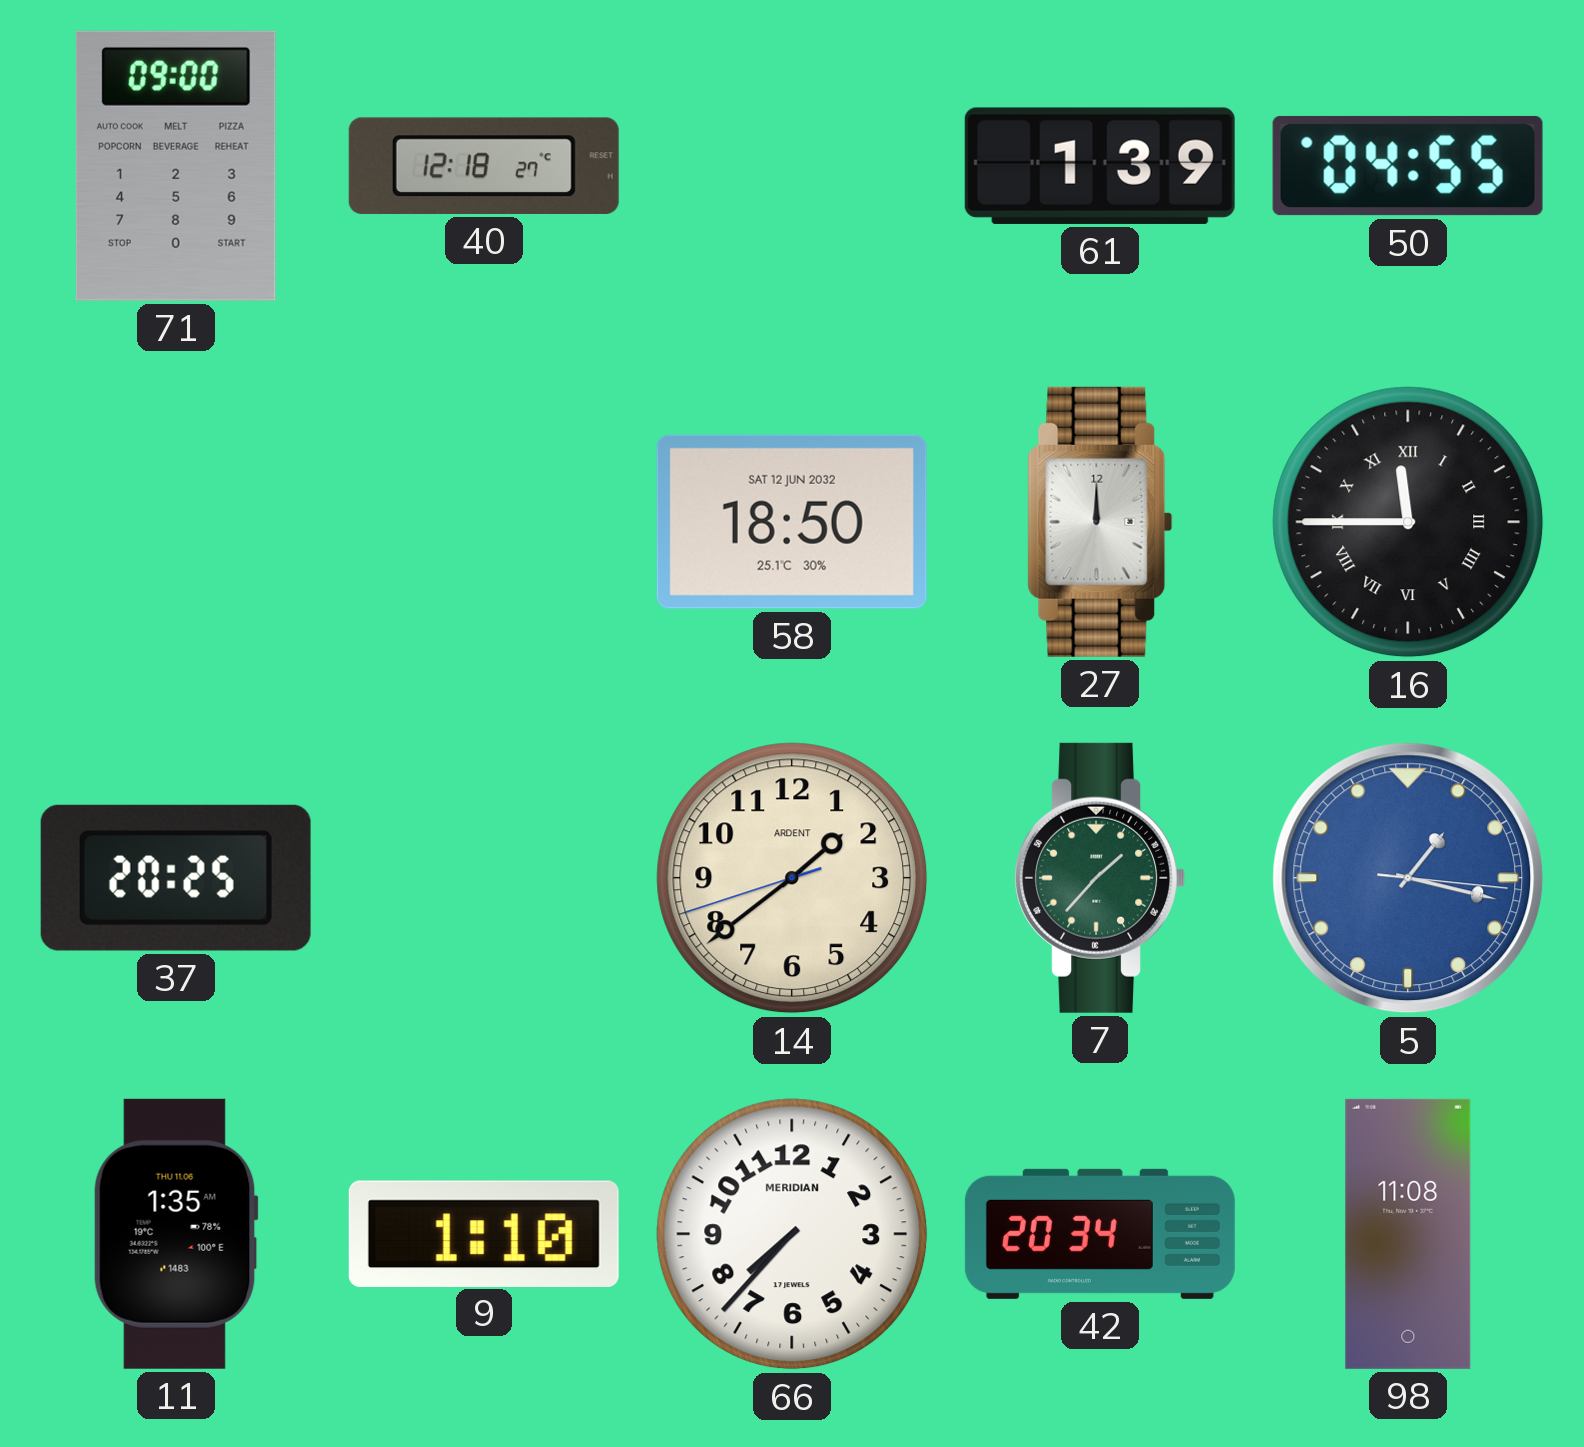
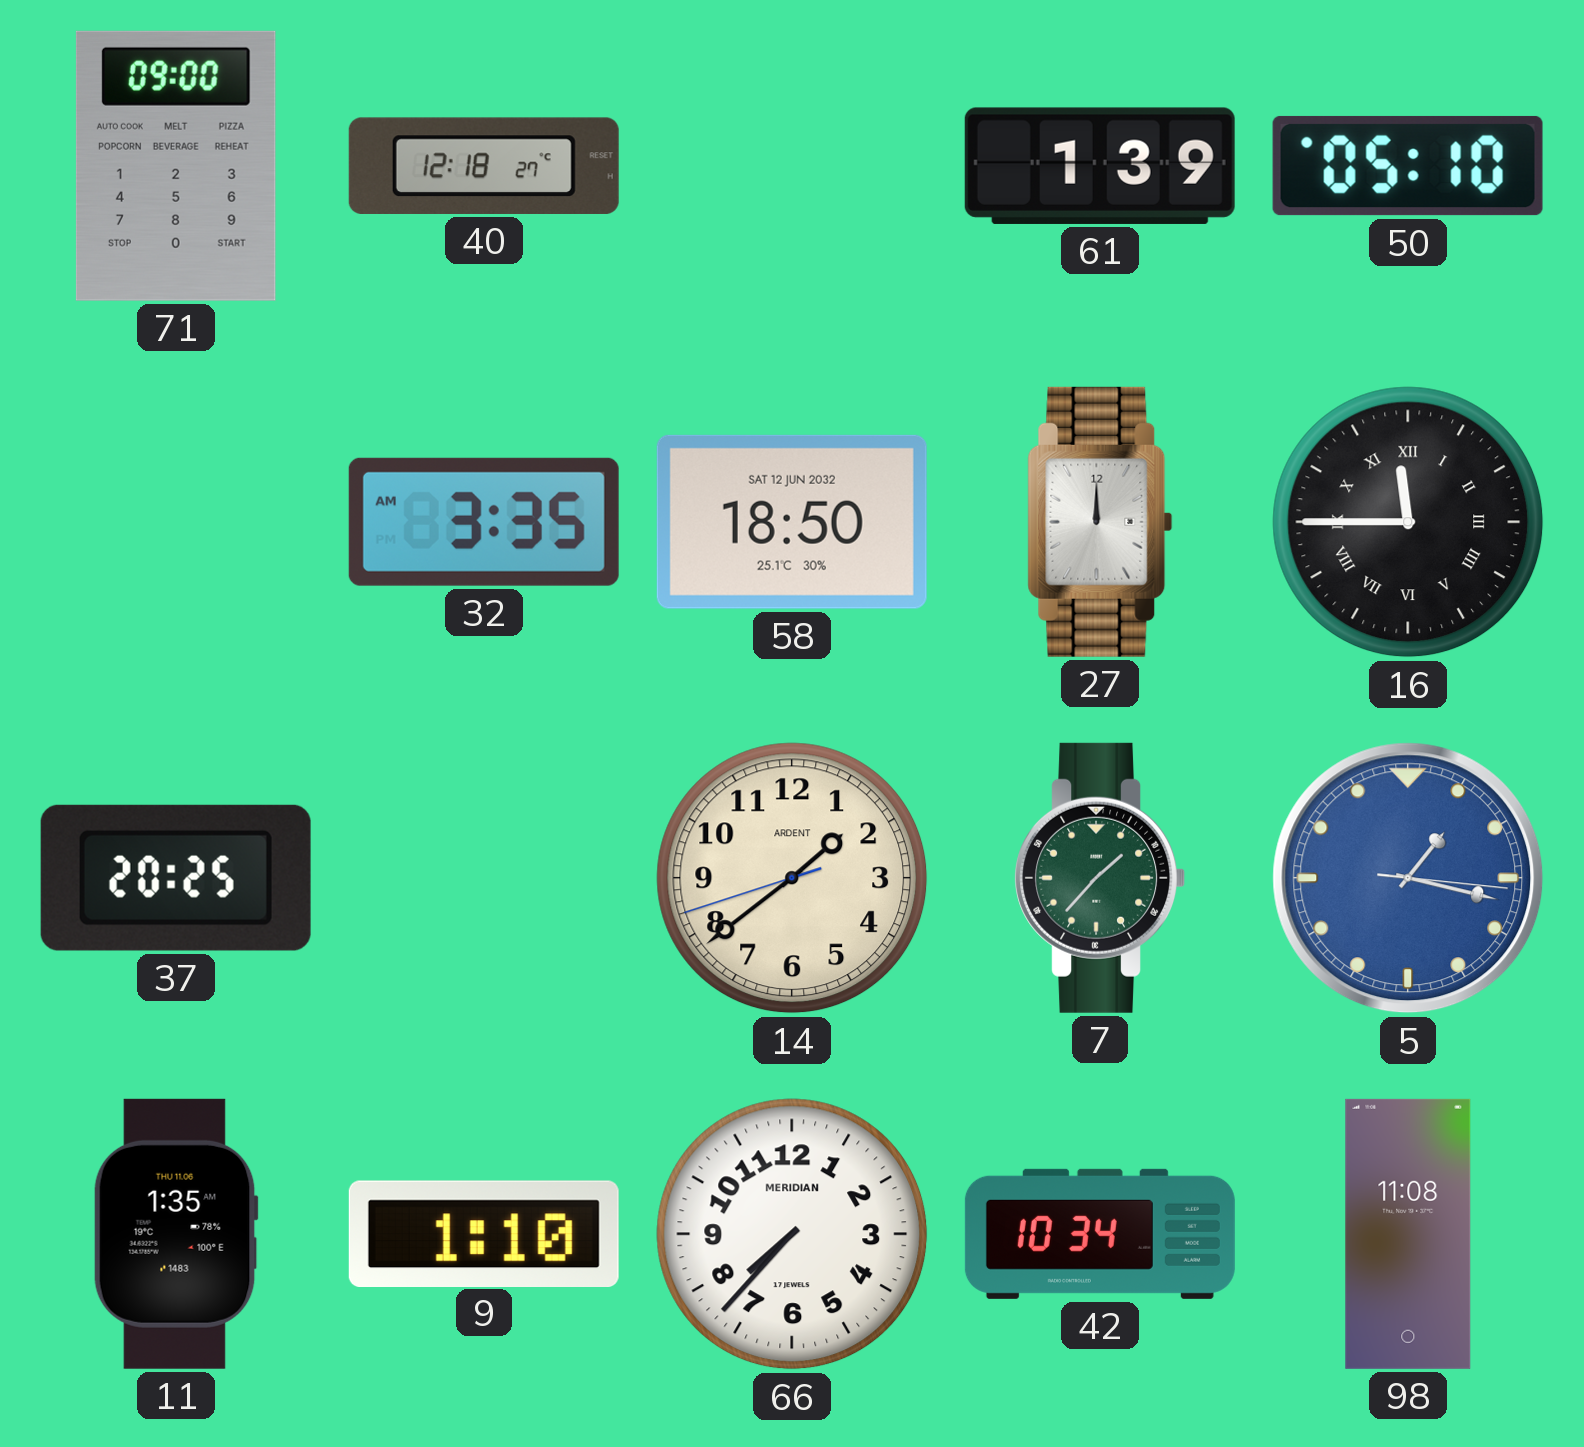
50: 04:55 -> 05:10 (1408, 166)
32: none -> 3:35 (484, 522)
42: 20:34 -> 10:34 (1100, 1234)
